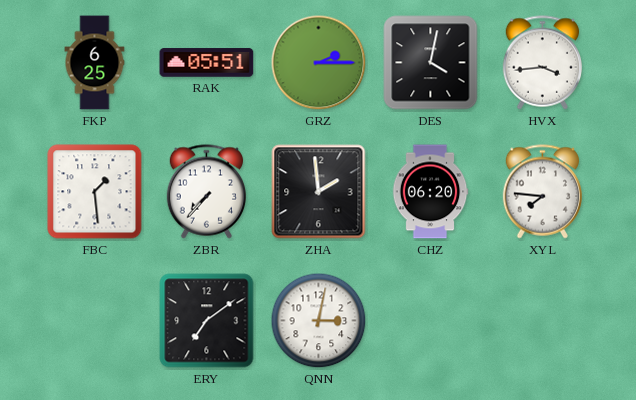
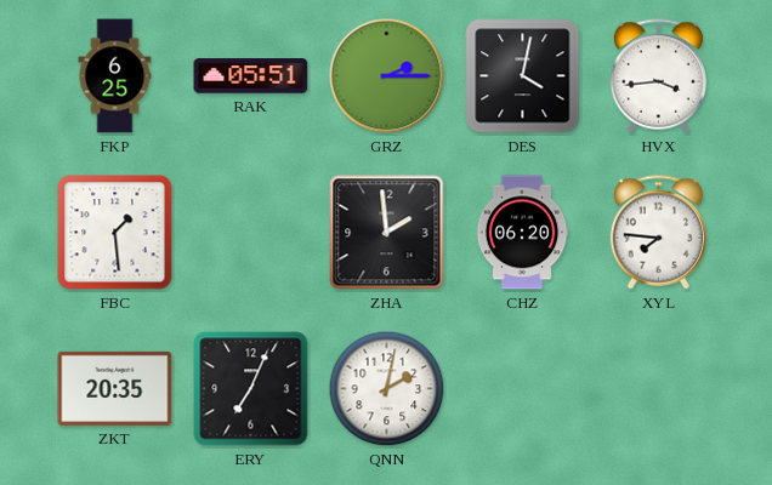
ZBR: 7:37 -> none (206, 192)
ZKT: none -> 20:35 (115, 388)
ERY: 7:09 -> 7:04 (251, 389)
QNN: 3:02 -> 2:02 (387, 389)
